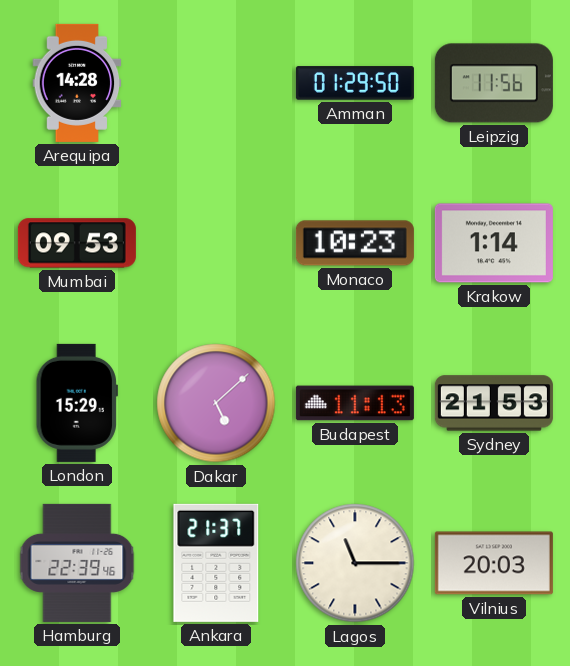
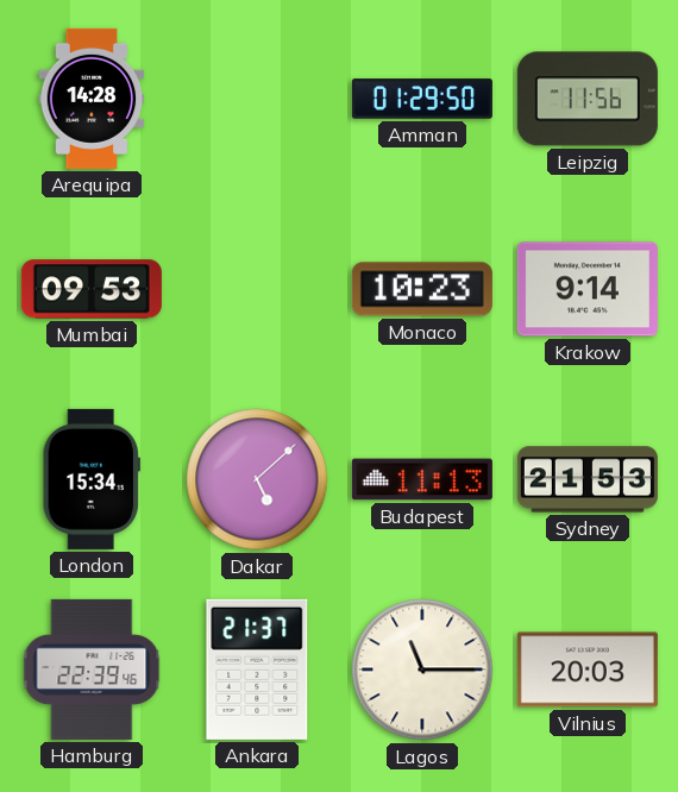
Krakow: 1:14 -> 9:14 (588, 289)
London: 15:29 -> 15:34 (92, 479)
